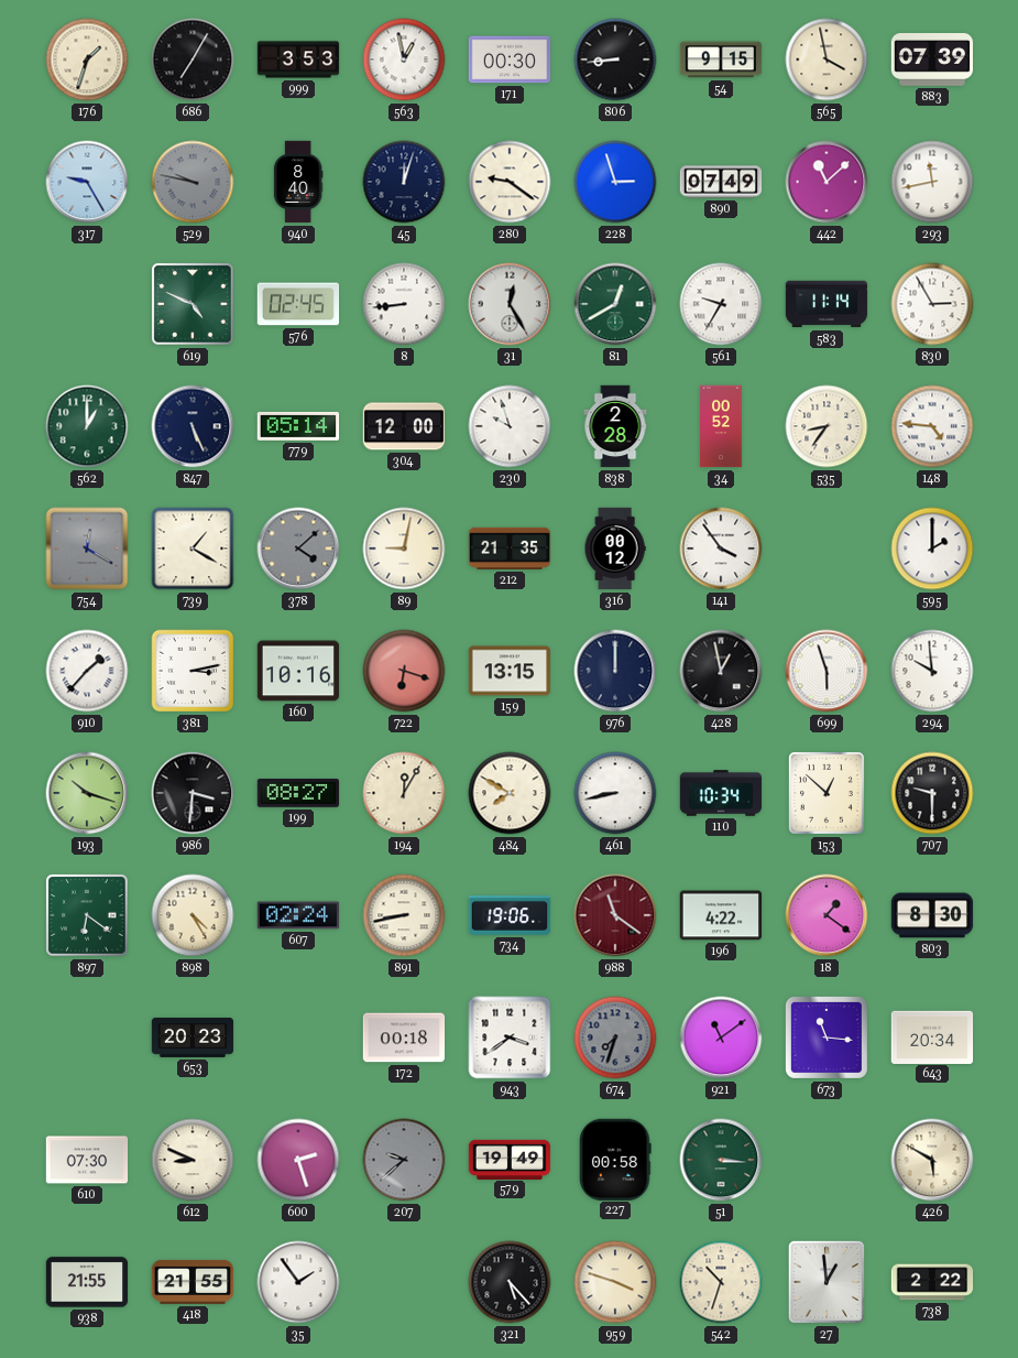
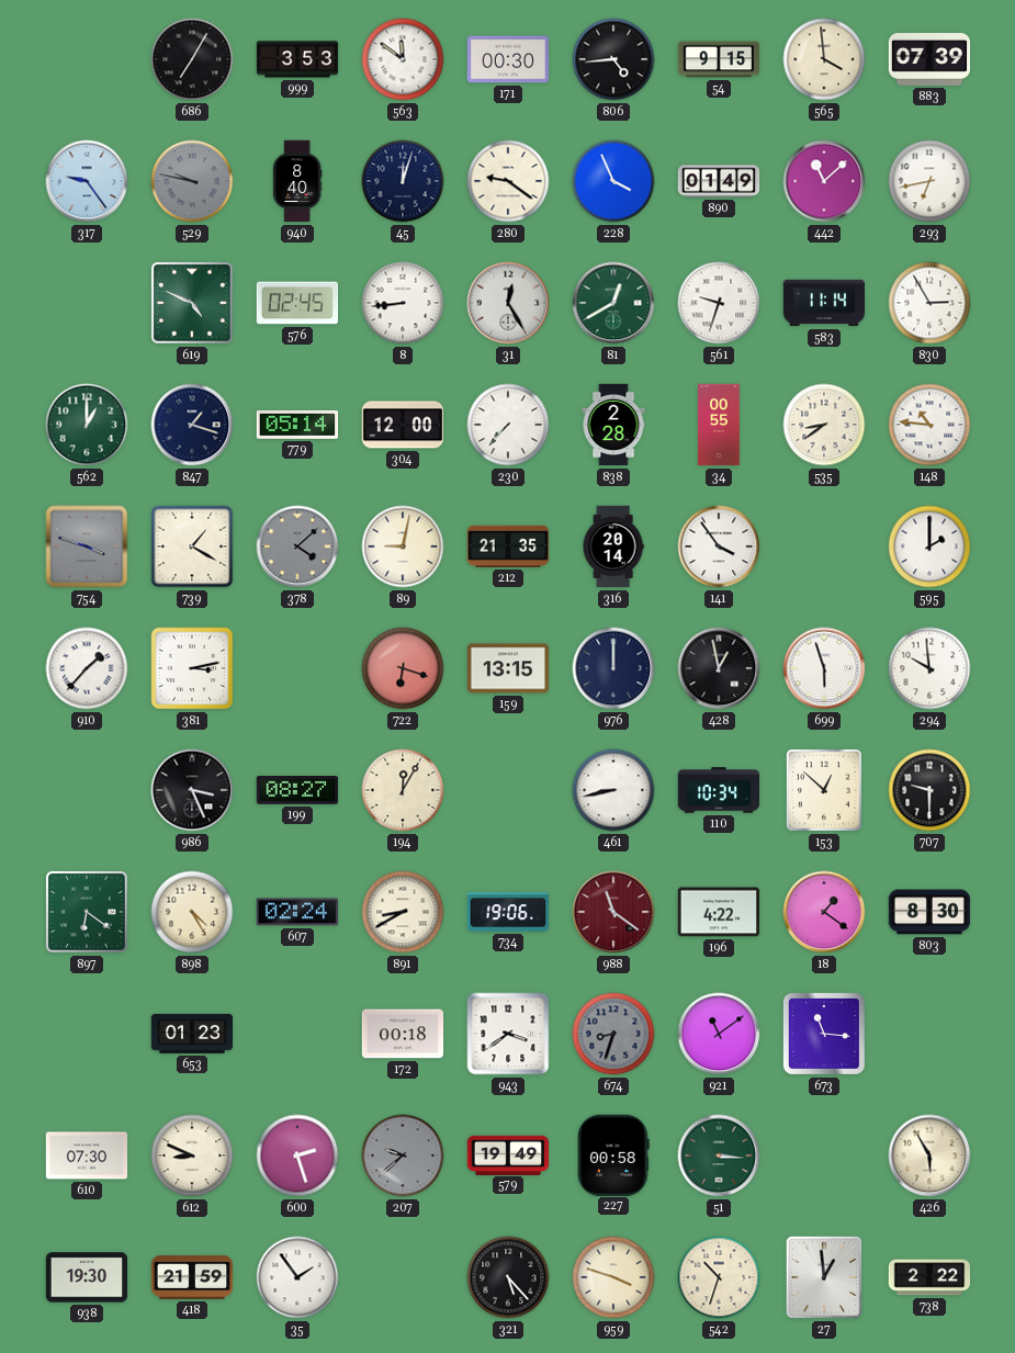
176: 1:33 -> none (87, 59)
563: 12:58 -> 11:51 (403, 59)
806: 8:44 -> 4:44 (613, 59)
565: 3:58 -> 3:59 (824, 59)
317: 9:25 -> 9:24 (87, 181)
228: 2:57 -> 3:56 (613, 181)
890: 07:49 -> 01:49 (719, 181)
293: 11:43 -> 6:43 (929, 181)
561: 9:35 -> 9:33 (719, 303)
847: 5:26 -> 1:18 (192, 425)
230: 9:57 -> 7:37 (508, 425)
34: 00:52 -> 00:55 (719, 425)
535: 8:36 -> 8:39 (824, 425)
148: 4:46 -> 10:46 (929, 425)
754: 12:20 -> 3:48 (87, 546)
316: 00:12 -> 20:14 (613, 546)
160: 10:16 -> none (298, 671)
193: 10:18 -> none (87, 793)
986: 3:31 -> 3:26 (192, 790)
484: 7:50 -> none (510, 793)
891: 8:43 -> 8:40 (403, 912)
653: 20:23 -> 01:23 (192, 1034)
674: 7:33 -> 8:33 (613, 1034)
643: 20:34 -> none (932, 1036)
426: 5:50 -> 5:55 (929, 1155)
938: 21:55 -> 19:30 (87, 1277)
418: 21:55 -> 21:59 (192, 1277)
